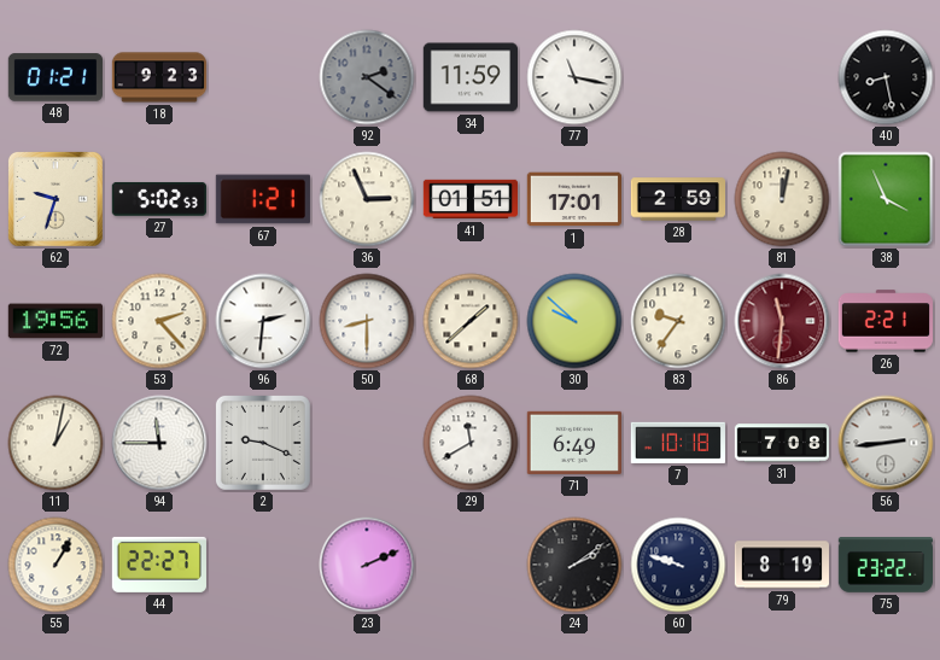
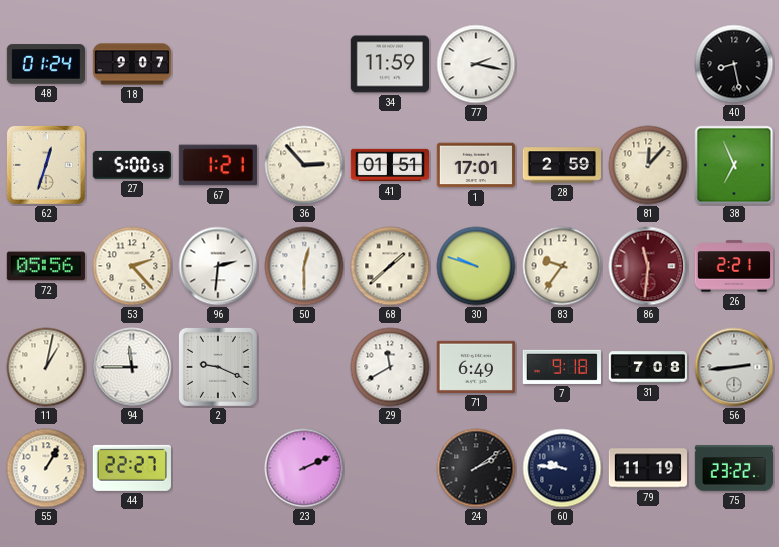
48: 01:21 -> 01:24 (45, 64)
18: 9:23 -> 9:07 (132, 64)
92: 2:21 -> none (367, 77)
77: 11:17 -> 2:17 (476, 64)
62: 9:33 -> 12:33 (46, 165)
27: 5:02 -> 5:00 (132, 165)
36: 2:56 -> 2:53 (304, 165)
81: 12:02 -> 12:07 (648, 165)
38: 3:56 -> 6:56 (734, 165)
72: 19:56 -> 05:56 (46, 266)
50: 8:30 -> 12:30 (304, 266)
30: 9:52 -> 9:48 (476, 266)
7: 10:18 -> 9:18 (562, 367)
60: 9:48 -> 9:46 (562, 468)
79: 8:19 -> 11:19 (647, 468)
